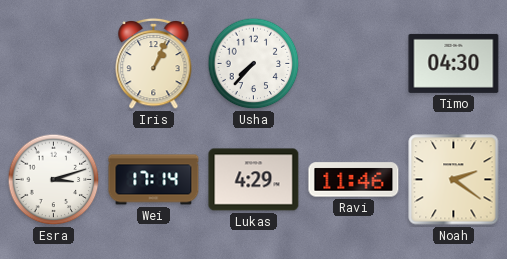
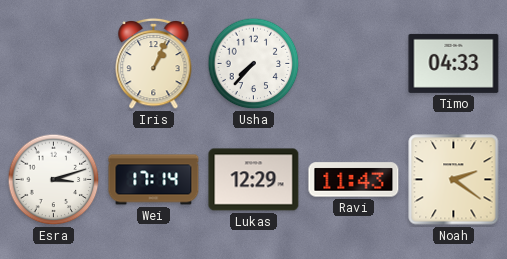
Timo: 04:30 -> 04:33 (454, 63)
Lukas: 4:29 -> 12:29 (254, 180)
Ravi: 11:46 -> 11:43 (354, 180)
